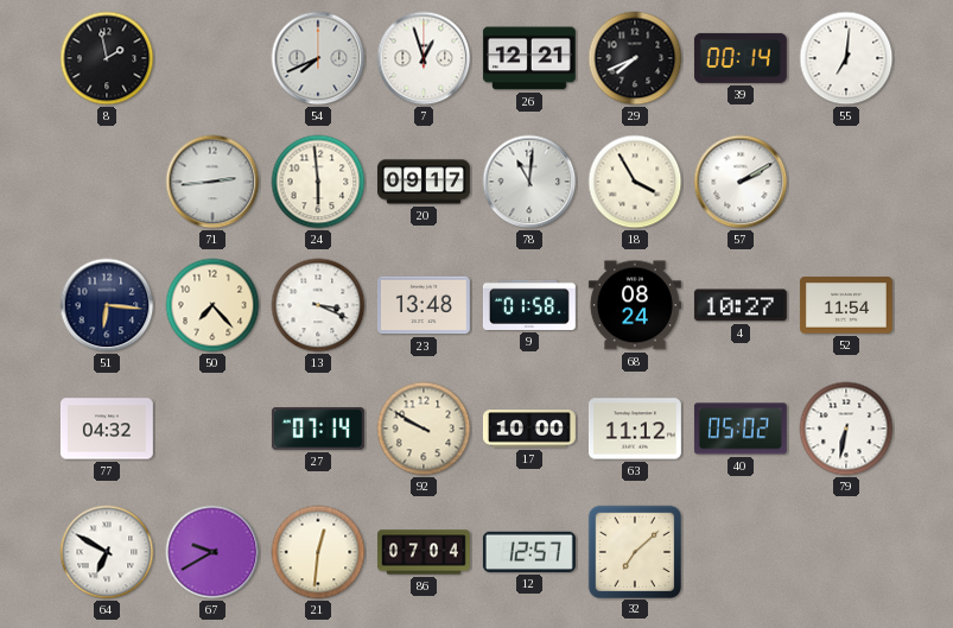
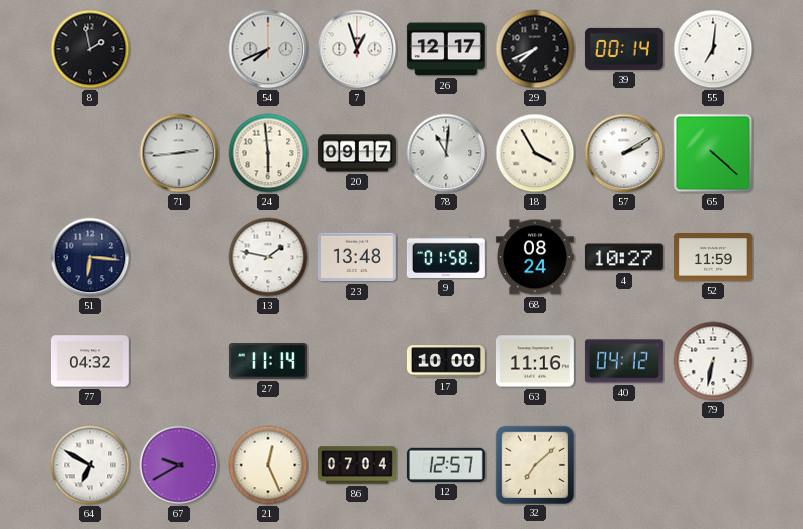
26: 12:21 -> 12:17 (446, 49)
65: none -> 4:22 (713, 153)
50: 7:23 -> none (212, 305)
13: 3:19 -> 1:47 (268, 257)
52: 11:54 -> 11:59 (713, 257)
27: 07:14 -> 11:14 (268, 361)
92: 9:50 -> none (424, 429)
63: 11:12 -> 11:16 (535, 361)
40: 05:02 -> 04:12 (624, 361)
21: 12:31 -> 12:26 (268, 465)
